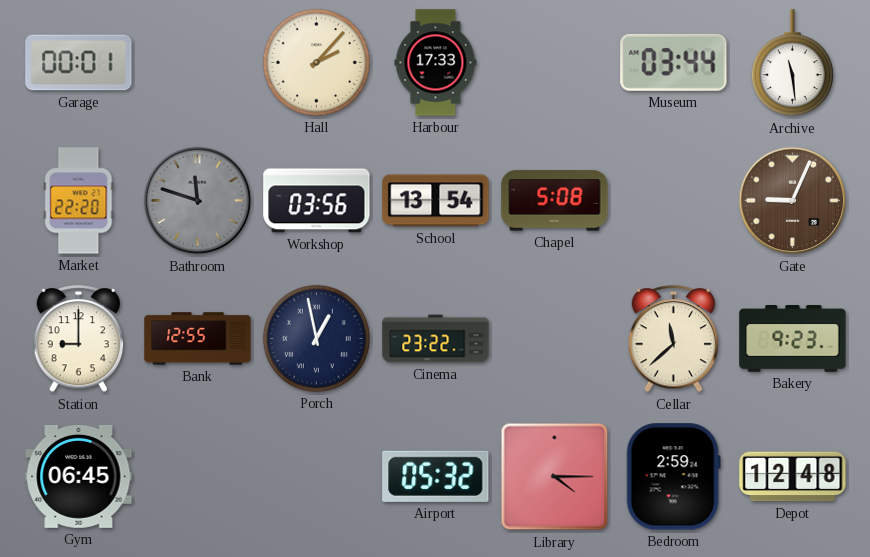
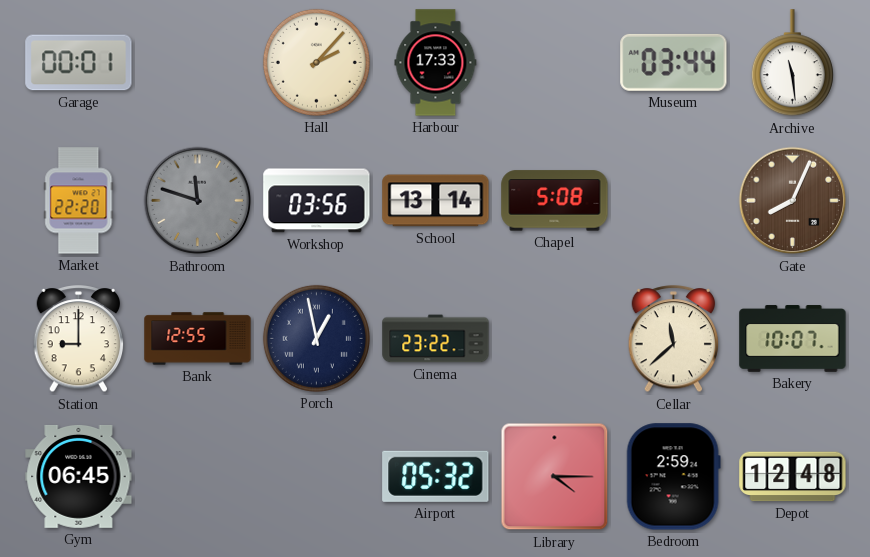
School: 13:54 -> 13:14 (436, 201)
Gate: 9:04 -> 8:04 (793, 201)
Bakery: 9:23 -> 10:07 (793, 339)
